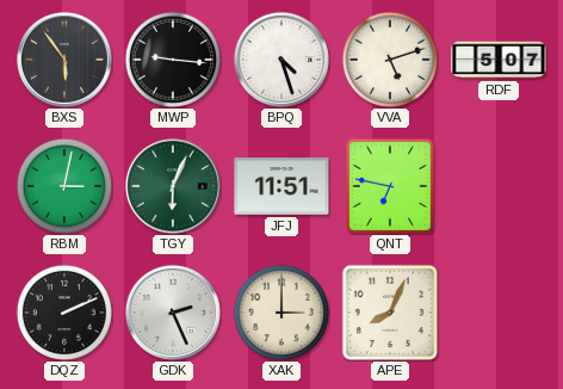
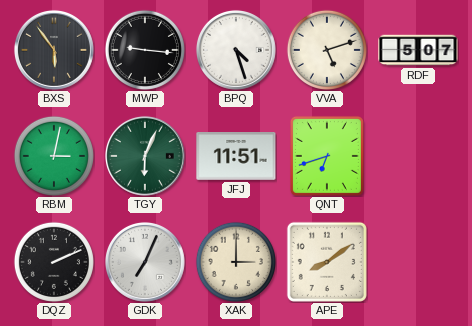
QNT: 6:47 -> 6:42 (327, 156)
GDK: 2:26 -> 7:04 (145, 262)
APE: 8:04 -> 8:09 (327, 262)
